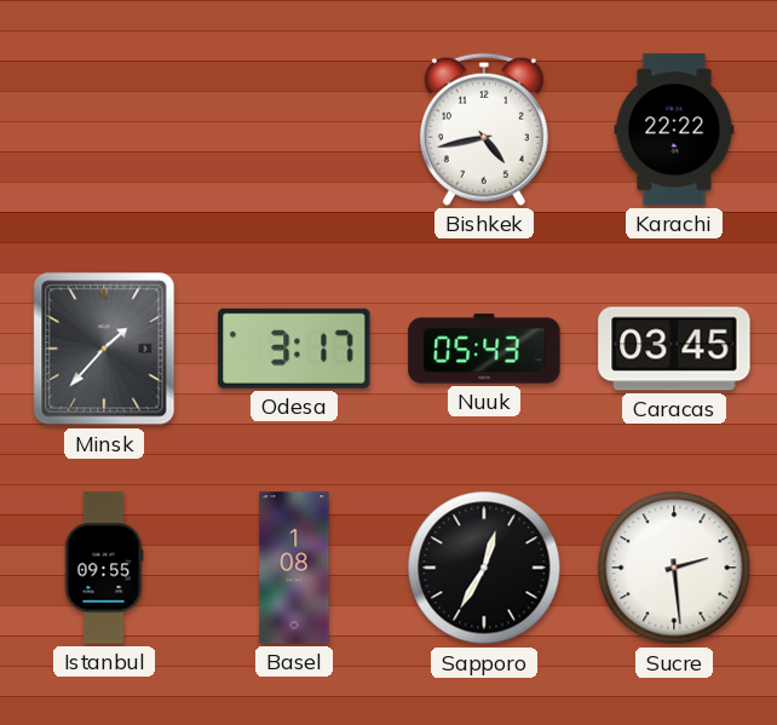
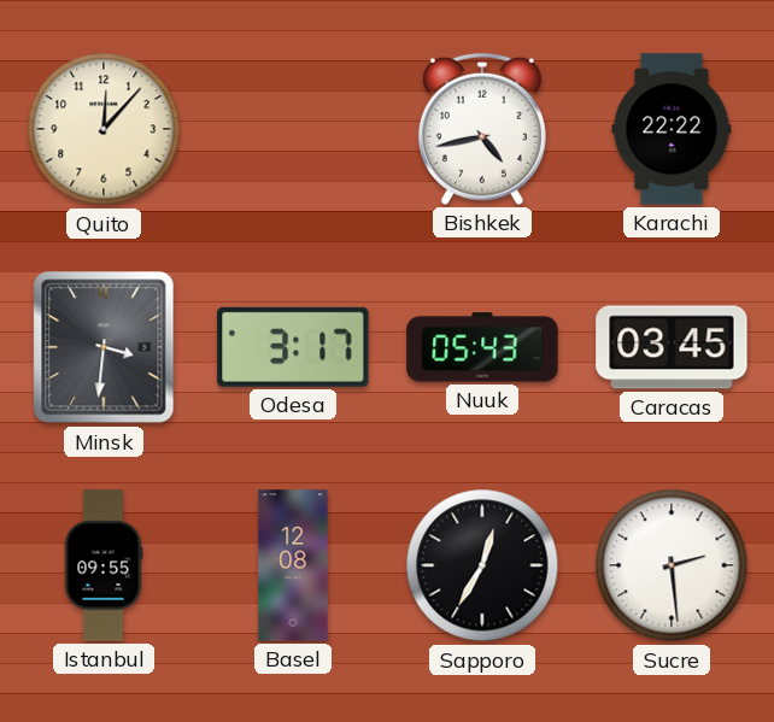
Quito: none -> 12:07 (104, 129)
Minsk: 1:37 -> 3:31 (104, 347)
Basel: 1:08 -> 12:08 (293, 565)
